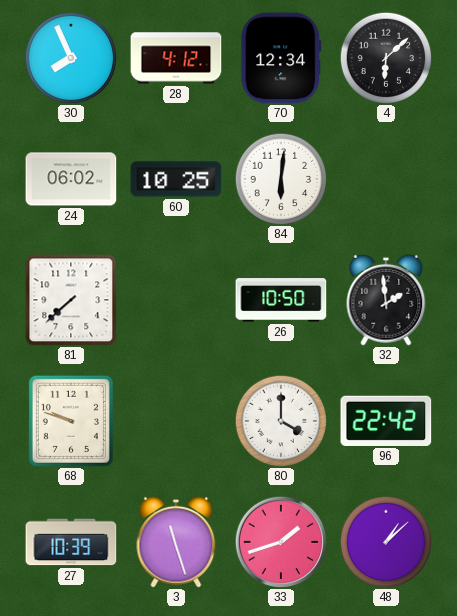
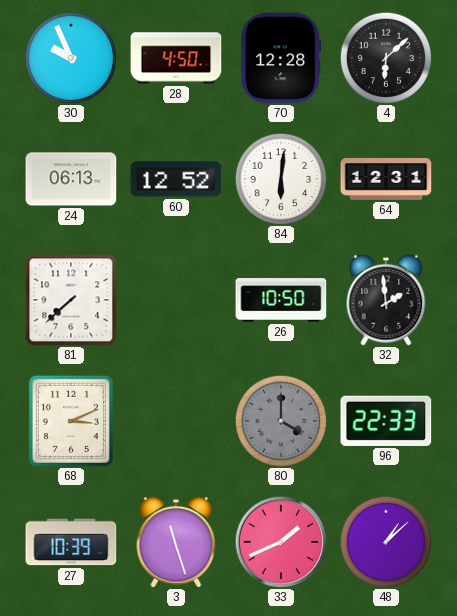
30: 7:56 -> 9:56 (71, 58)
28: 4:12 -> 4:50 (176, 58)
70: 12:34 -> 12:28 (281, 58)
24: 06:02 -> 06:13 (71, 179)
60: 10:25 -> 12:52 (176, 179)
64: none -> 12:31 (386, 179)
68: 9:48 -> 3:11 (71, 421)
80 dial: white -> grey (281, 421)
96: 22:42 -> 22:33 (386, 421)
33: 1:42 -> 1:41 (281, 542)
